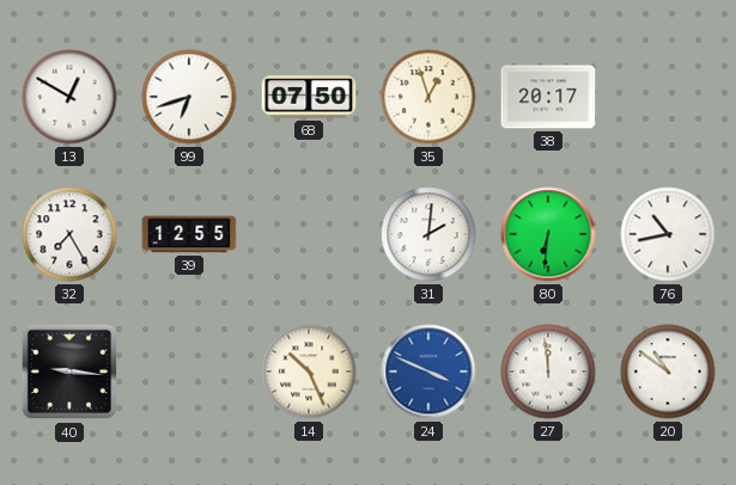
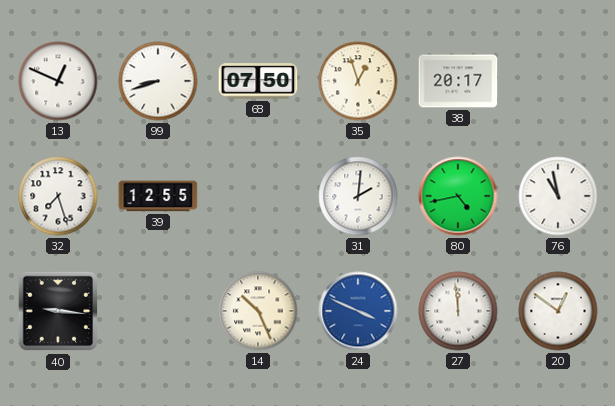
13: 12:50 -> 12:49 (58, 81)
99: 6:42 -> 8:42 (158, 81)
32: 7:25 -> 7:27 (58, 196)
80: 6:31 -> 4:43 (458, 196)
76: 10:43 -> 10:58 (558, 196)
20: 10:51 -> 12:51 (558, 311)
